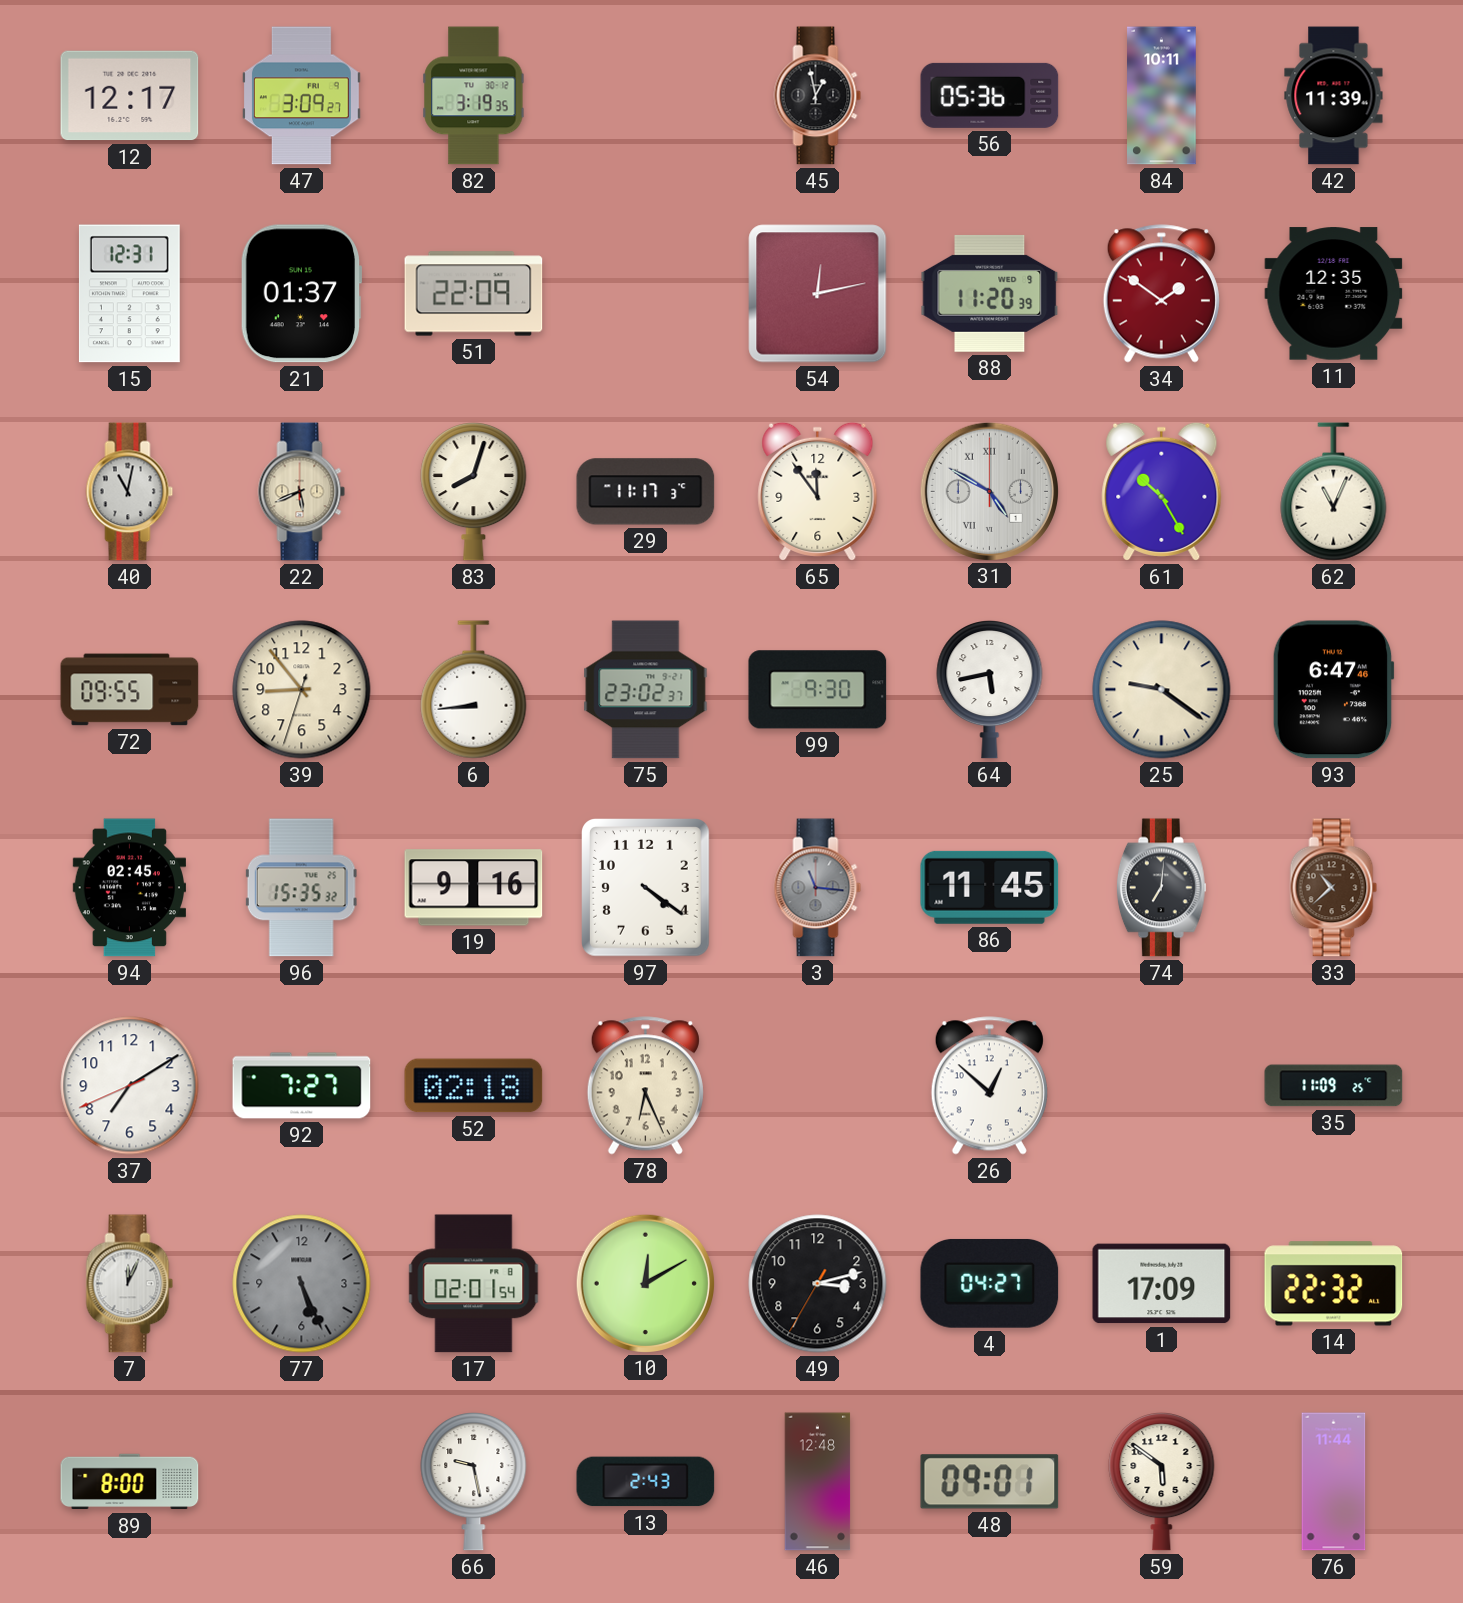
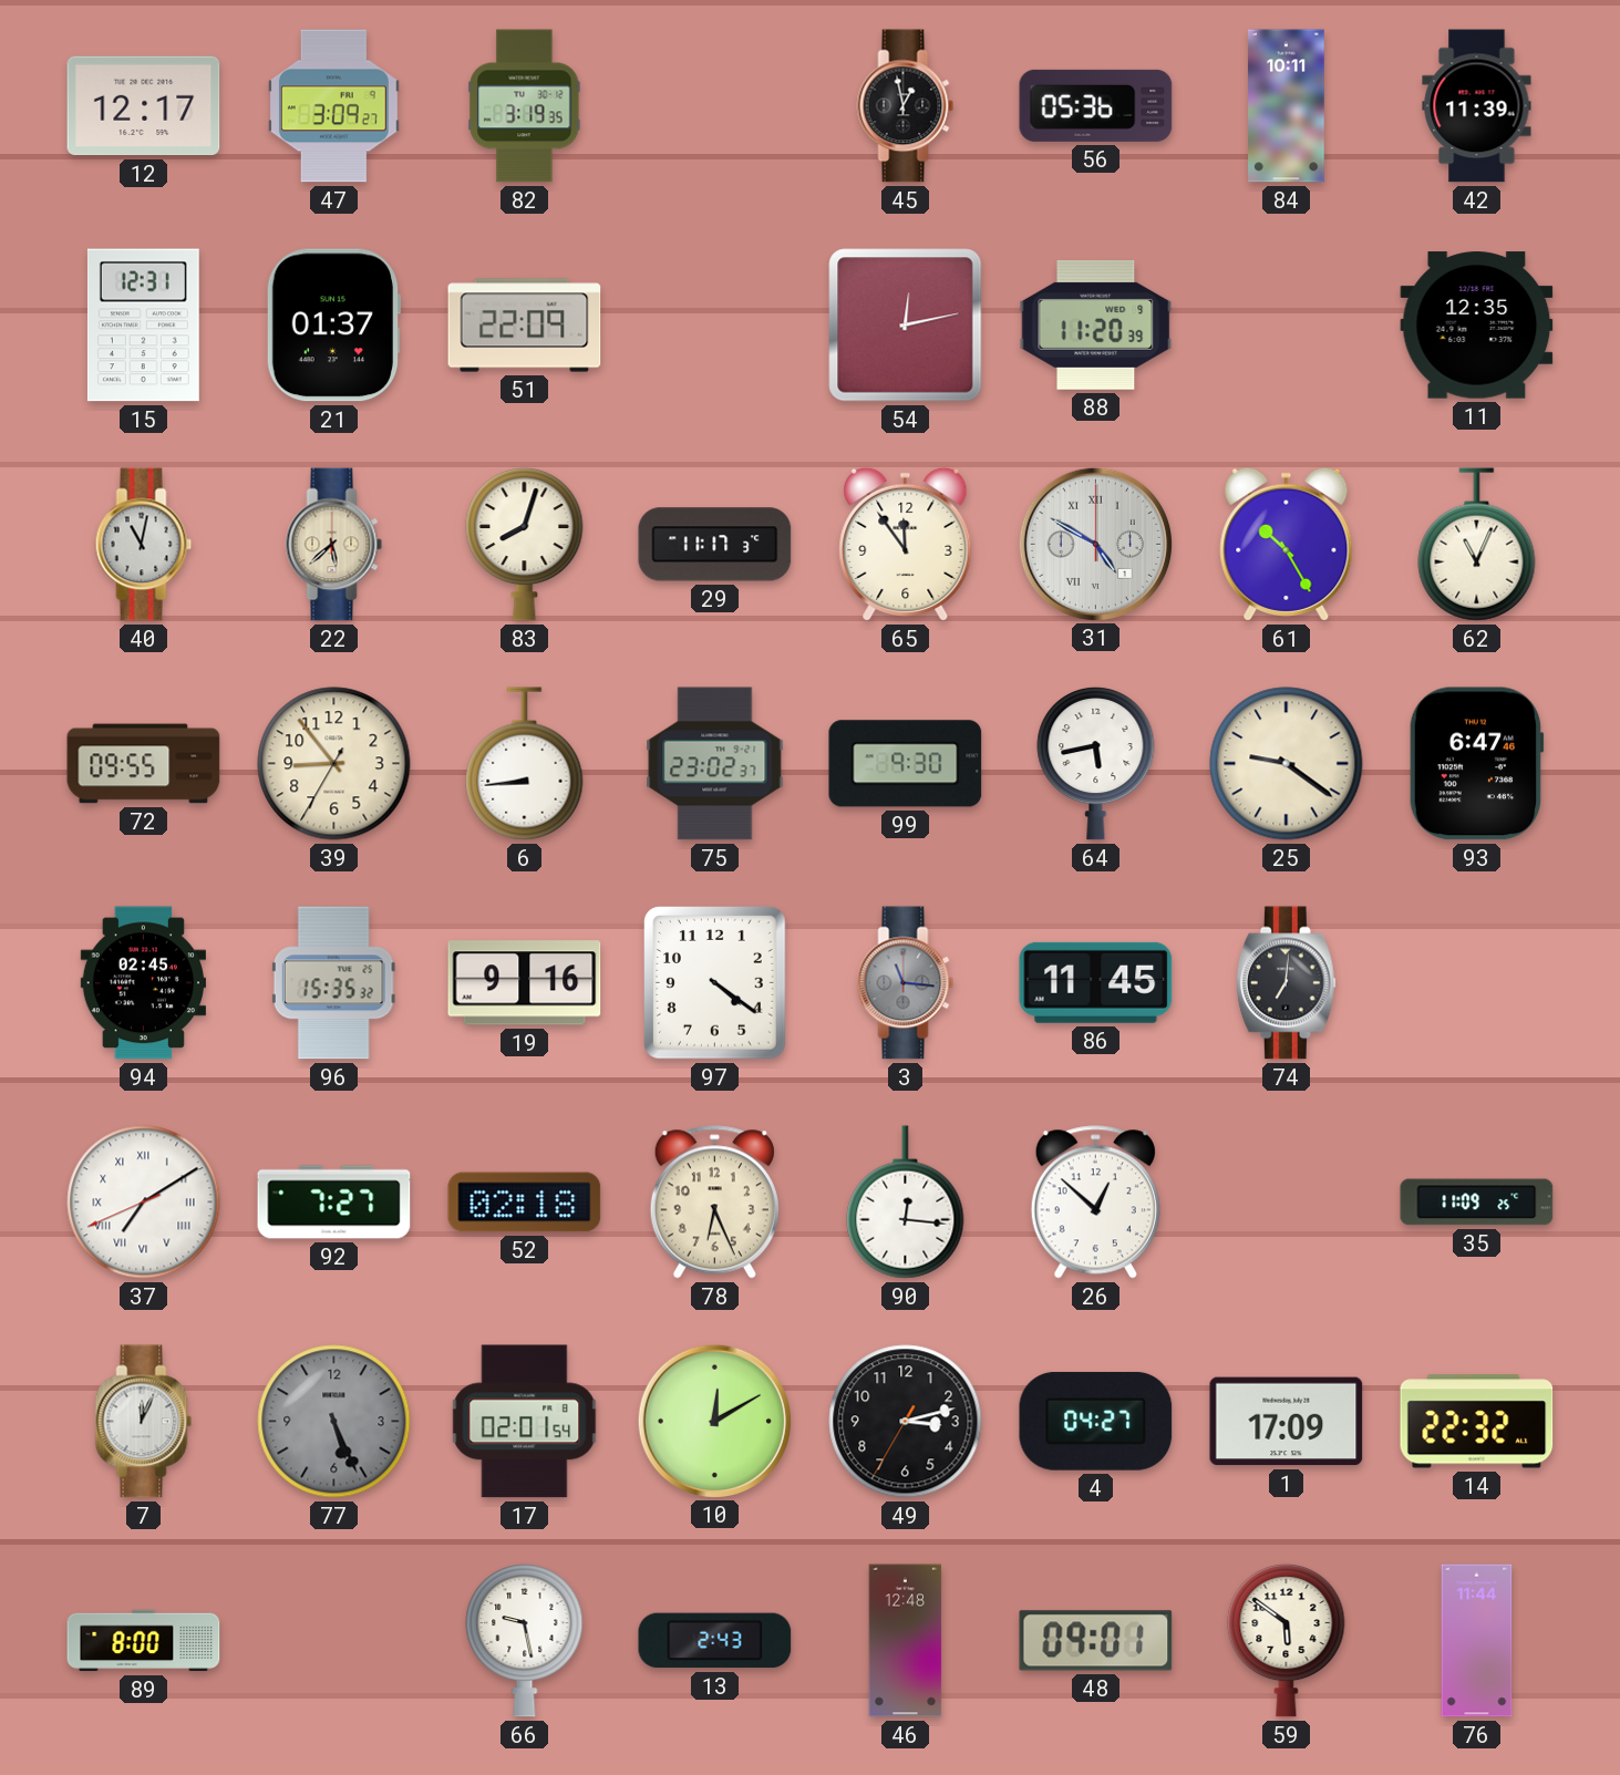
34: 1:51 -> none (1161, 294)
22: 5:41 -> 5:38 (334, 545)
39: 8:53:33 -> 8:53:35 (334, 764)
33: 10:38 -> none (1334, 888)
37 numerals: Arabic -> Roman (144, 1203)
90: none -> 12:16 (906, 1203)
